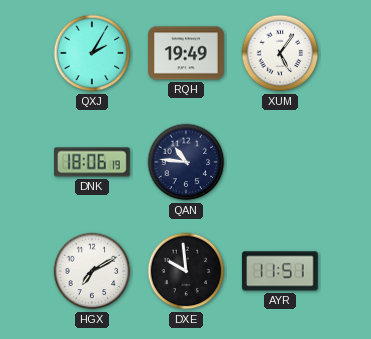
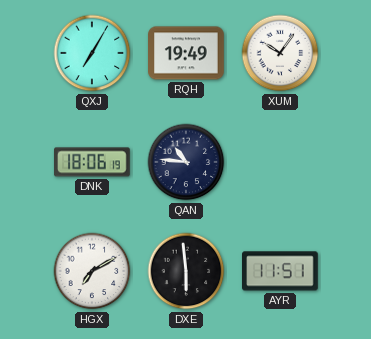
QXJ: 2:05 -> 7:05 (92, 53)
XUM: 5:06 -> 10:06 (280, 53)
DXE: 9:59 -> 5:59 (186, 271)
